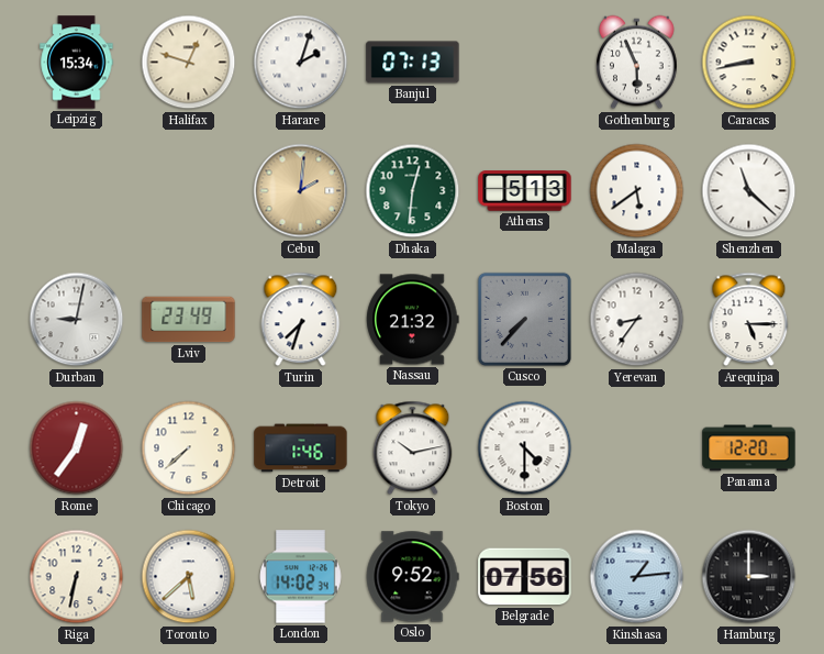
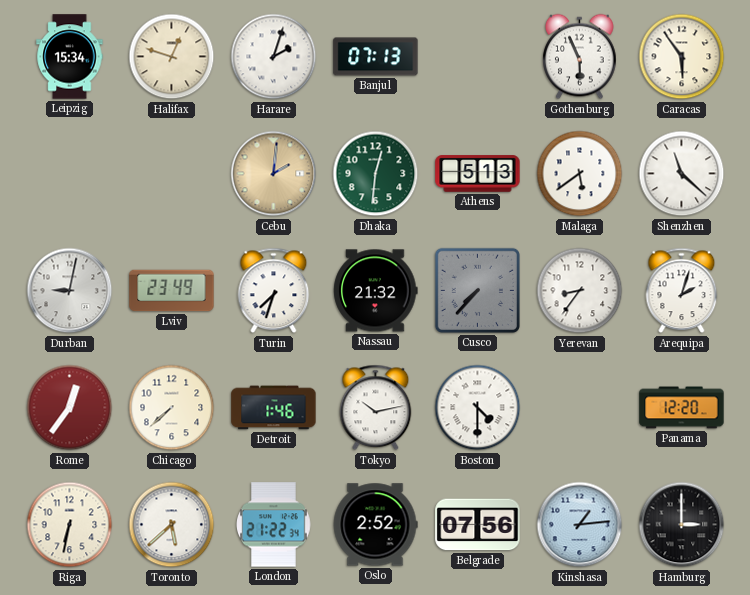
Caracas: 8:43 -> 5:54 (682, 57)
Arequipa: 5:15 -> 2:03 (682, 291)
London: 14:02 -> 21:22 (274, 525)
Oslo: 9:52 -> 2:52 (375, 525)
